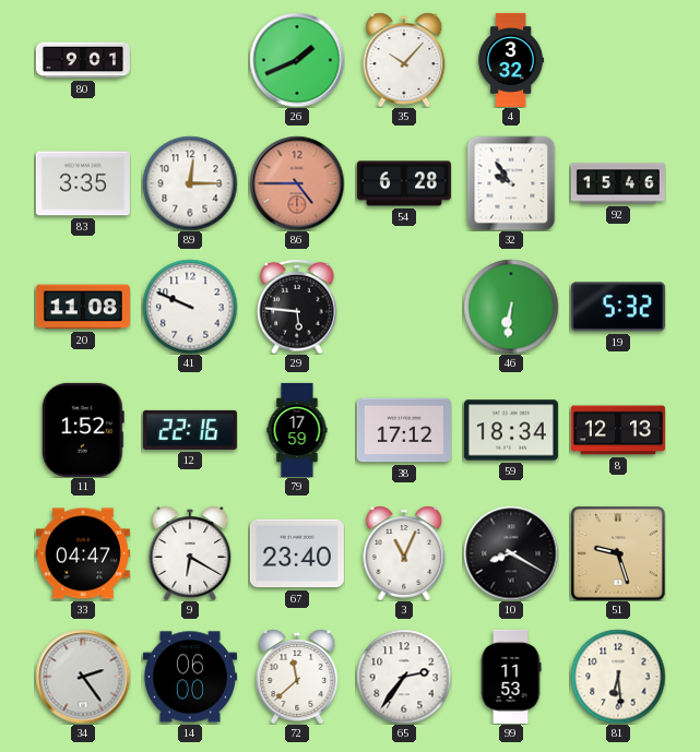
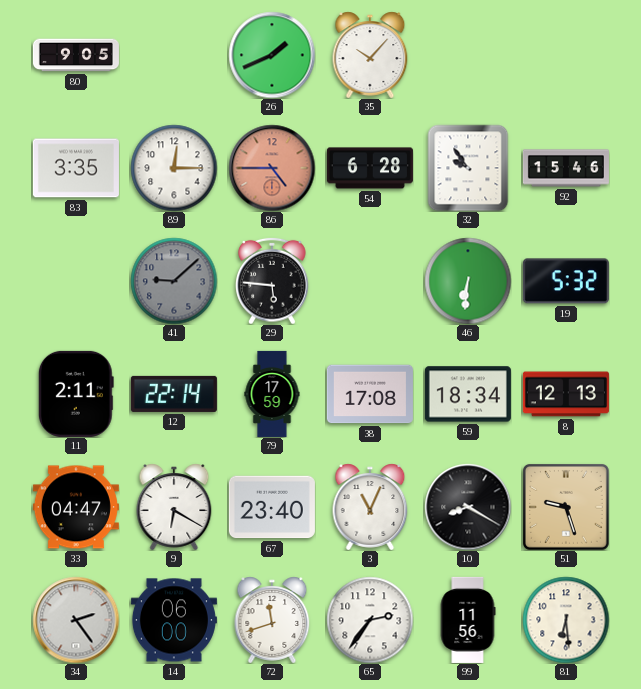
80: 9:01 -> 9:05 (76, 55)
4: 3:32 -> none (511, 60)
20: 11:08 -> none (83, 307)
41: 9:49 -> 9:08 (174, 281)
41 dial: white -> grey (174, 281)
11: 1:52 -> 2:11 (76, 394)
12: 22:16 -> 22:14 (174, 394)
38: 17:12 -> 17:08 (370, 394)
72: 11:38 -> 11:42 (272, 620)
99: 11:53 -> 11:56 (468, 620)
